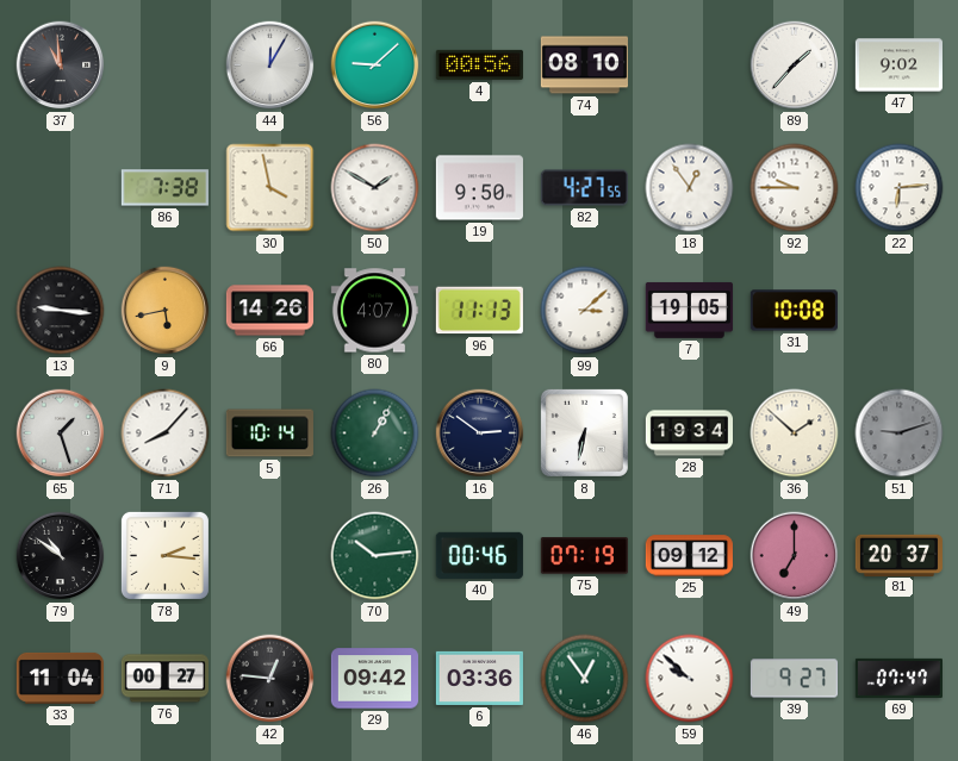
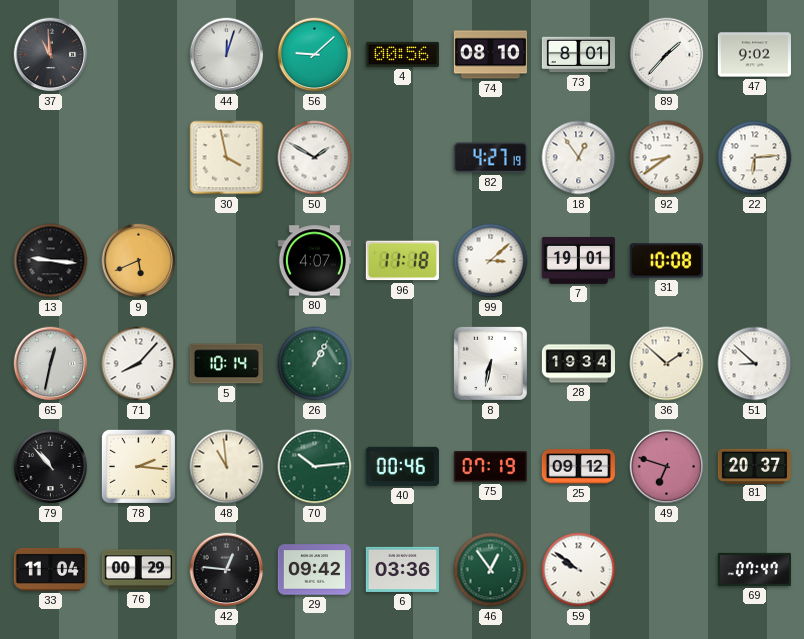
44: 12:05 -> 12:03 (227, 55)
73: none -> 8:01 (578, 55)
86: 7:38 -> none (164, 188)
19: 9:50 -> none (479, 188)
82: 4:27:55 -> 4:27:19 (490, 158)
92: 9:45 -> 8:39 (667, 158)
9: 5:43 -> 5:41 (139, 261)
66: 14:26 -> none (269, 311)
96: 11:13 -> 11:18 (402, 261)
7: 19:05 -> 19:01 (578, 260)
65: 1:27 -> 12:32 (51, 364)
16: 2:51 -> none (480, 433)
51: 9:12 -> 8:52 (755, 364)
51 dial: grey -> white (755, 364)
79: 10:51 -> 10:53 (51, 467)
48: none -> 10:59 (227, 467)
49: 7:00 -> 6:48 (667, 467)
76: 00:27 -> 00:29 (138, 570)
59: 9:52 -> 9:51 (579, 570)
39: 9:27 -> none (794, 679)
